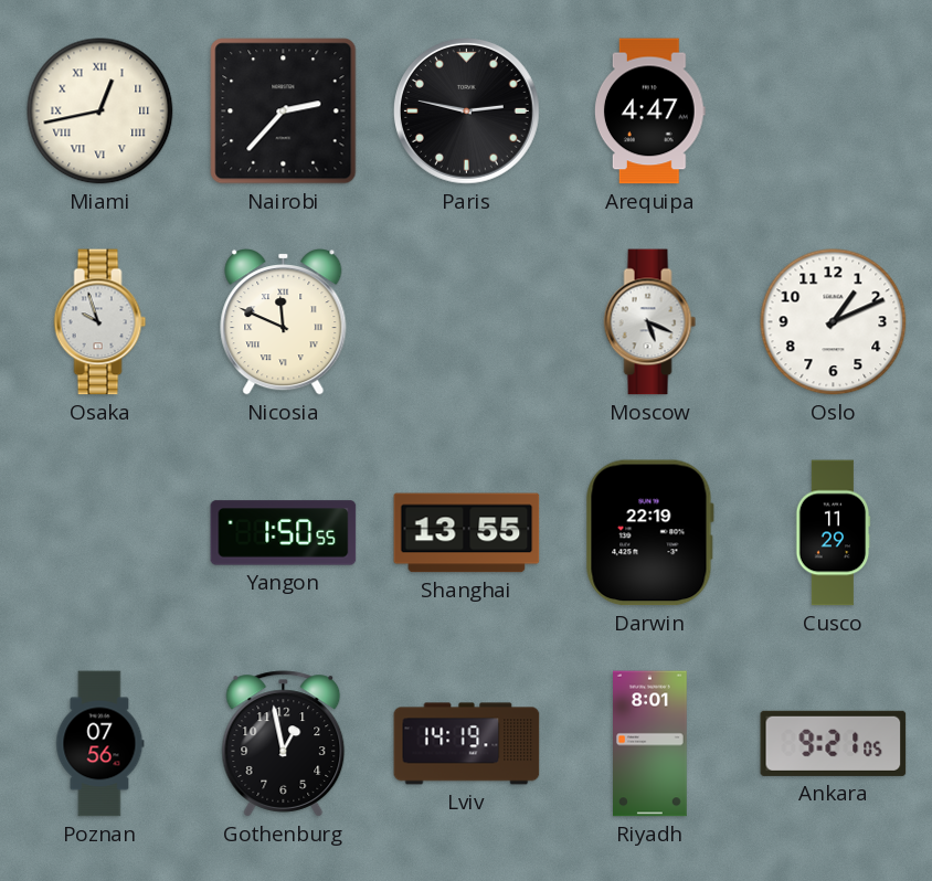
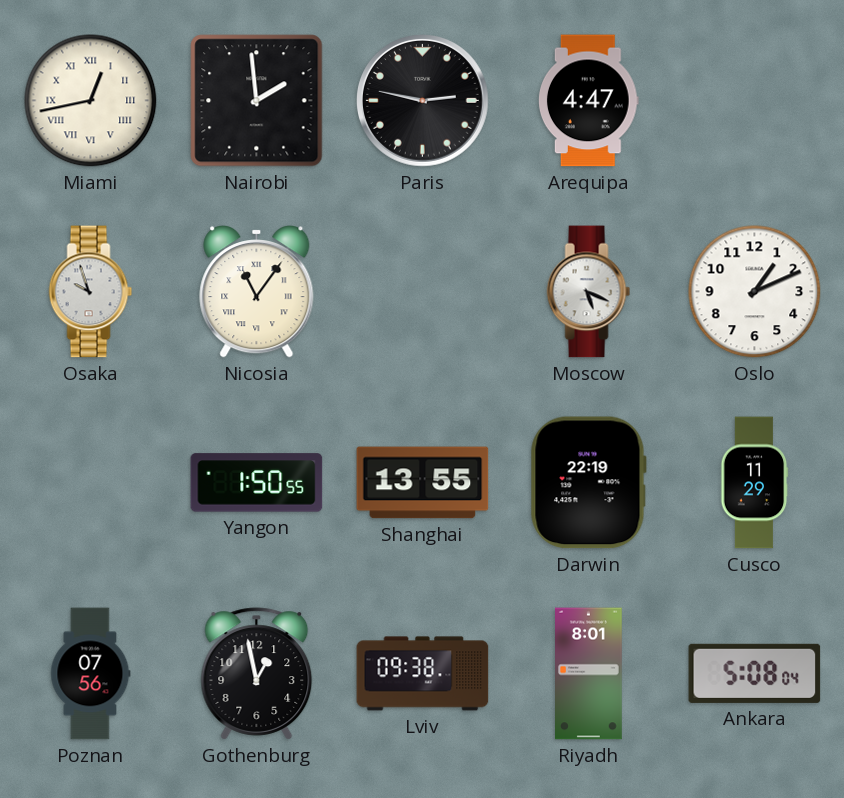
Nairobi: 2:37 -> 1:59 (257, 101)
Nicosia: 11:49 -> 11:06 (257, 292)
Lviv: 14:19 -> 09:38 (423, 674)
Ankara: 9:21 -> 5:08 (755, 673)
